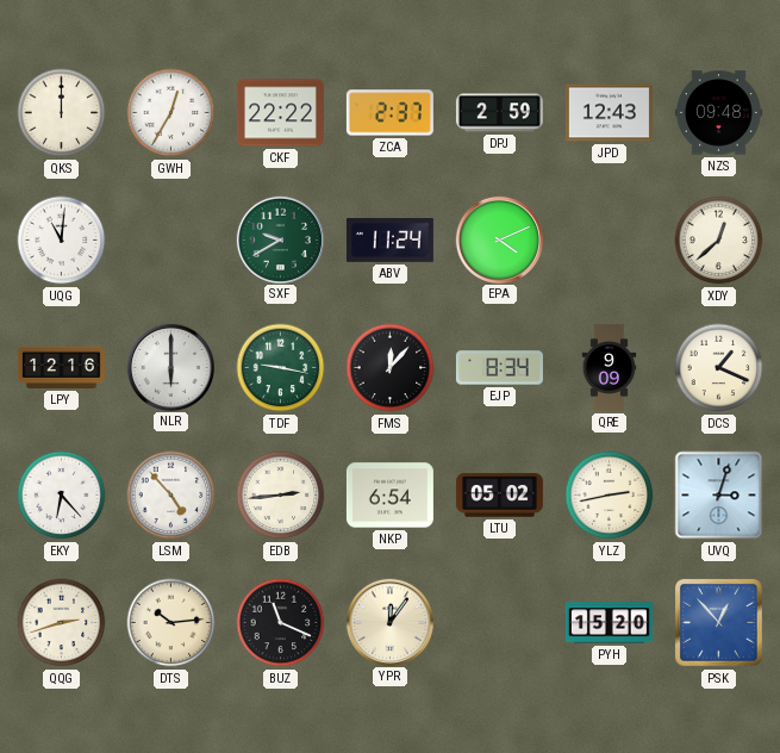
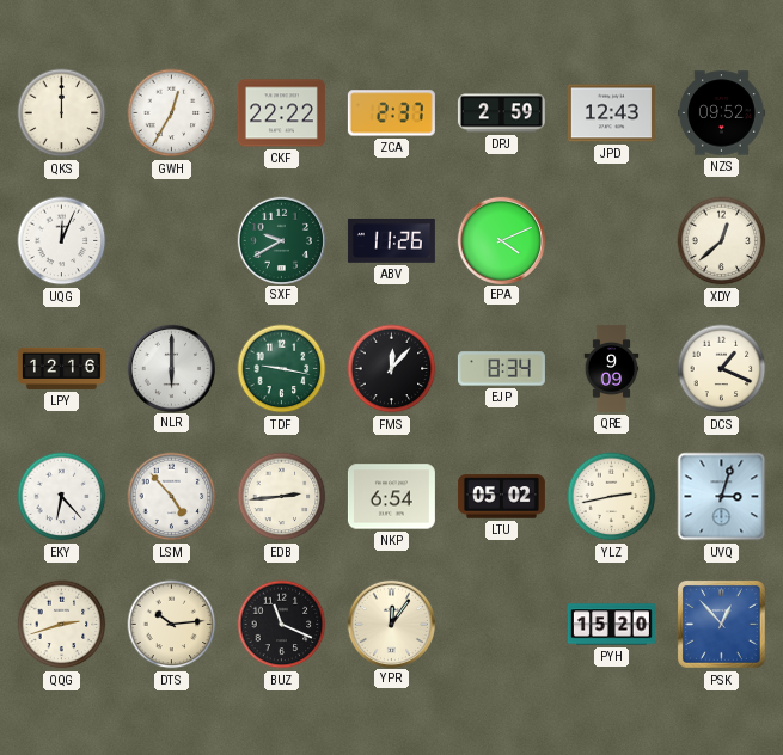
NZS: 09:48 -> 09:52 (721, 113)
UQG: 11:01 -> 12:04 (62, 241)
ABV: 11:24 -> 11:26 (391, 241)
